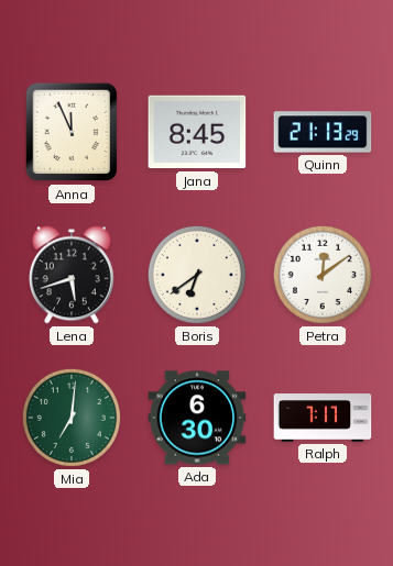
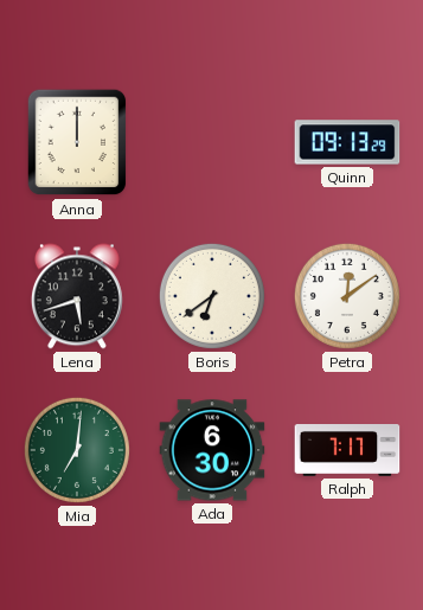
Anna: 11:56 -> 12:00 (77, 142)
Jana: 8:45 -> none (197, 132)
Quinn: 21:13 -> 09:13 (347, 142)
